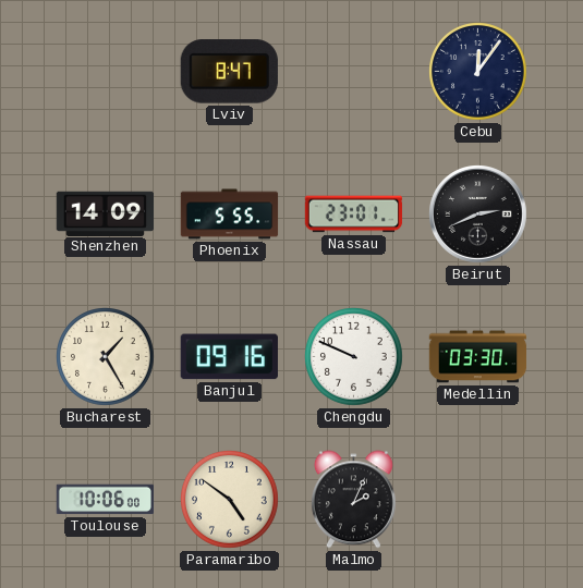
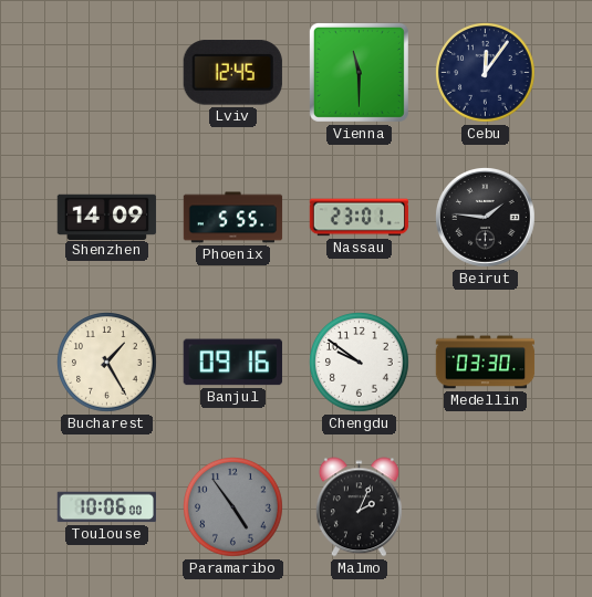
Lviv: 8:47 -> 12:45 (232, 73)
Vienna: none -> 11:30 (359, 72)
Beirut: 2:41 -> 1:46 (486, 218)
Chengdu: 9:49 -> 9:51 (360, 363)
Paramaribo: 4:51 -> 4:54 (233, 507)
Paramaribo dial: cream -> grey (233, 507)
